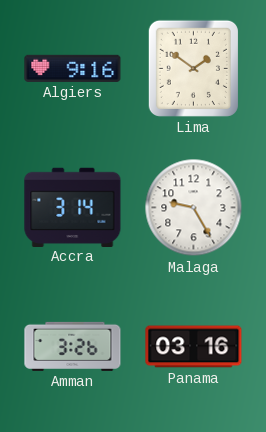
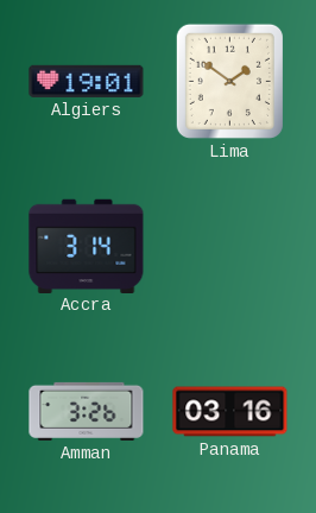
Algiers: 9:16 -> 19:01 (87, 81)
Malaga: 9:25 -> none (194, 208)
